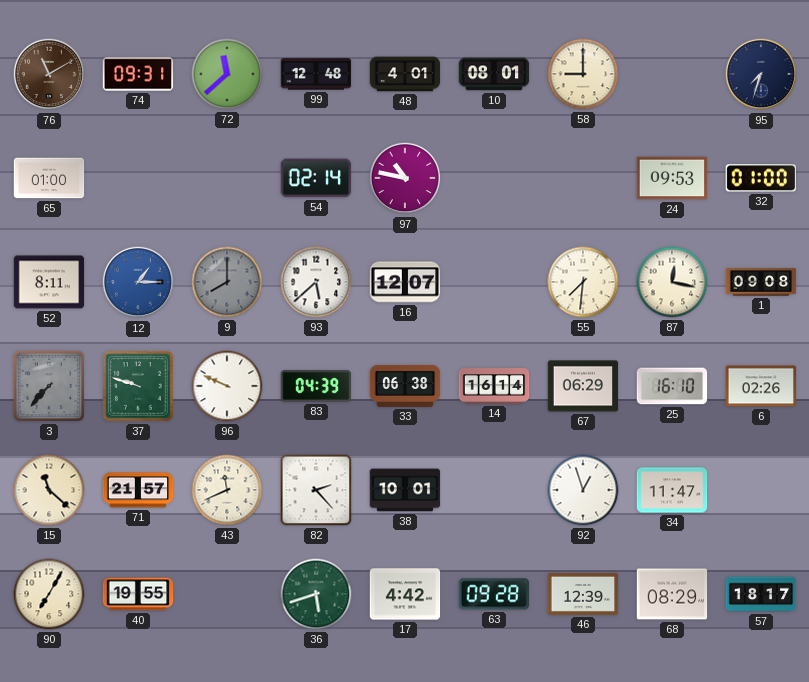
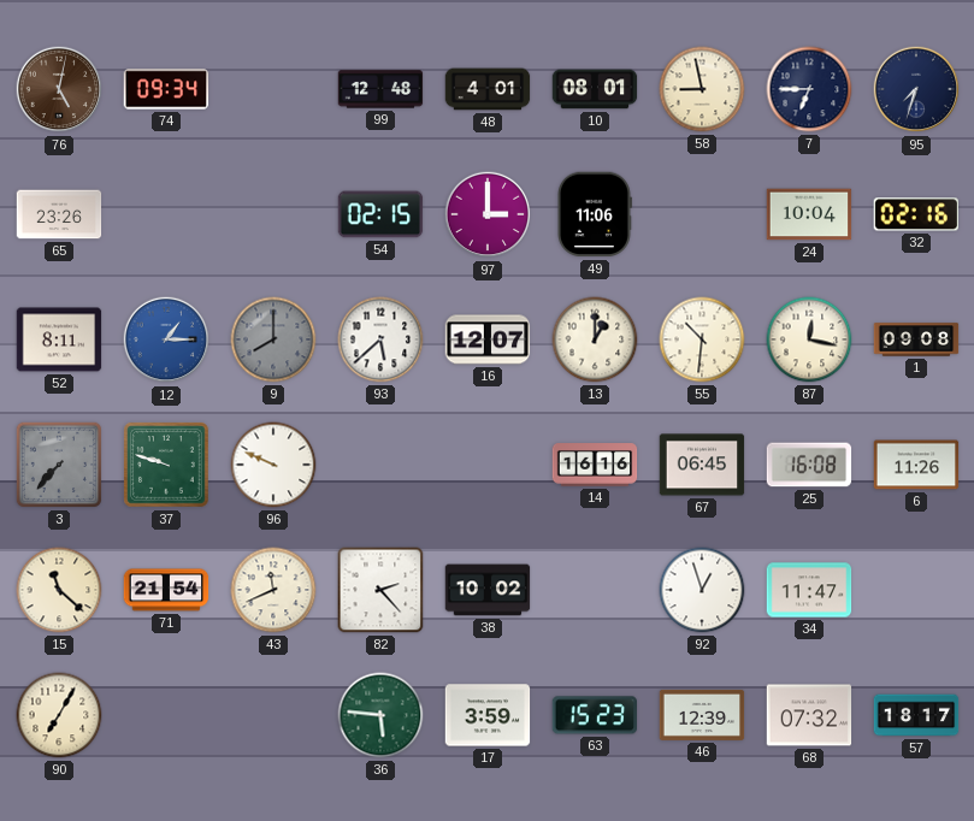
76: 11:10 -> 5:02 (59, 89)
74: 09:31 -> 09:34 (166, 89)
72: 11:38 -> none (227, 74)
58: 9:00 -> 8:58 (702, 89)
7: none -> 6:45 (809, 89)
65: 01:00 -> 23:26 (59, 214)
54: 02:14 -> 02:15 (380, 214)
97: 10:47 -> 3:00 (488, 214)
49: none -> 11:06 (594, 214)
24: 09:53 -> 10:04 (809, 214)
32: 01:00 -> 02:16 (915, 214)
13: none -> 1:00 (595, 339)
55: 7:31 -> 10:31 (702, 339)
83: 04:39 -> none (316, 386)
33: 06:38 -> none (405, 386)
14: 16:14 -> 16:16 (595, 465)
67: 06:29 -> 06:45 (702, 465)
25: 16:10 -> 16:08 (809, 465)
6: 02:26 -> 11:26 (916, 465)
71: 21:57 -> 21:54 (166, 590)
38: 10:01 -> 10:02 (488, 590)
40: 19:55 -> none (138, 594)
36: 5:42 -> 5:46 (380, 715)
17: 4:42 -> 3:59 (488, 715)
63: 09:28 -> 15:23 (595, 715)
68: 08:29 -> 07:32 (809, 715)
